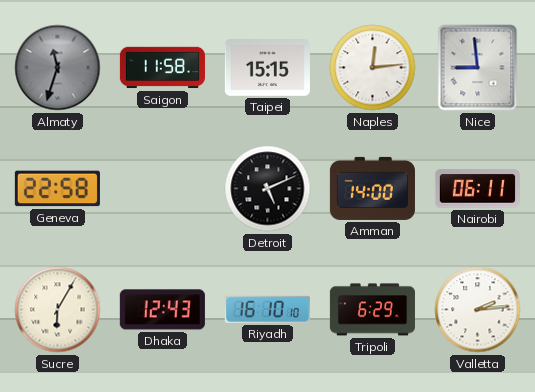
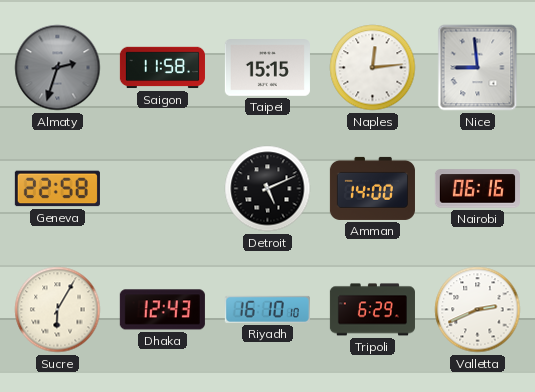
Almaty: 11:33 -> 2:33 (58, 68)
Nairobi: 06:11 -> 06:16 (477, 189)
Valletta: 2:14 -> 2:41 (478, 310)
